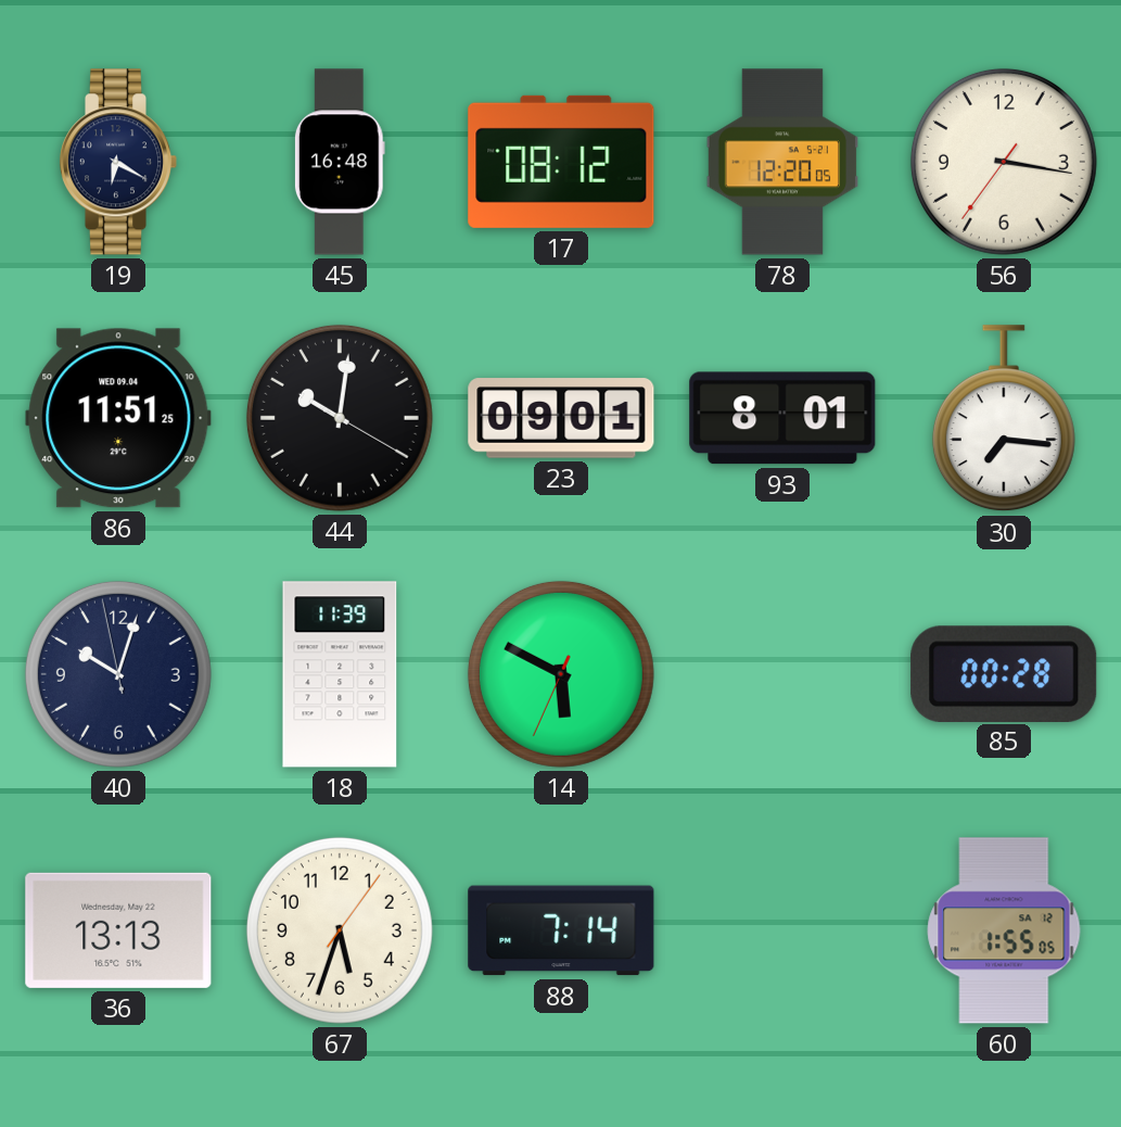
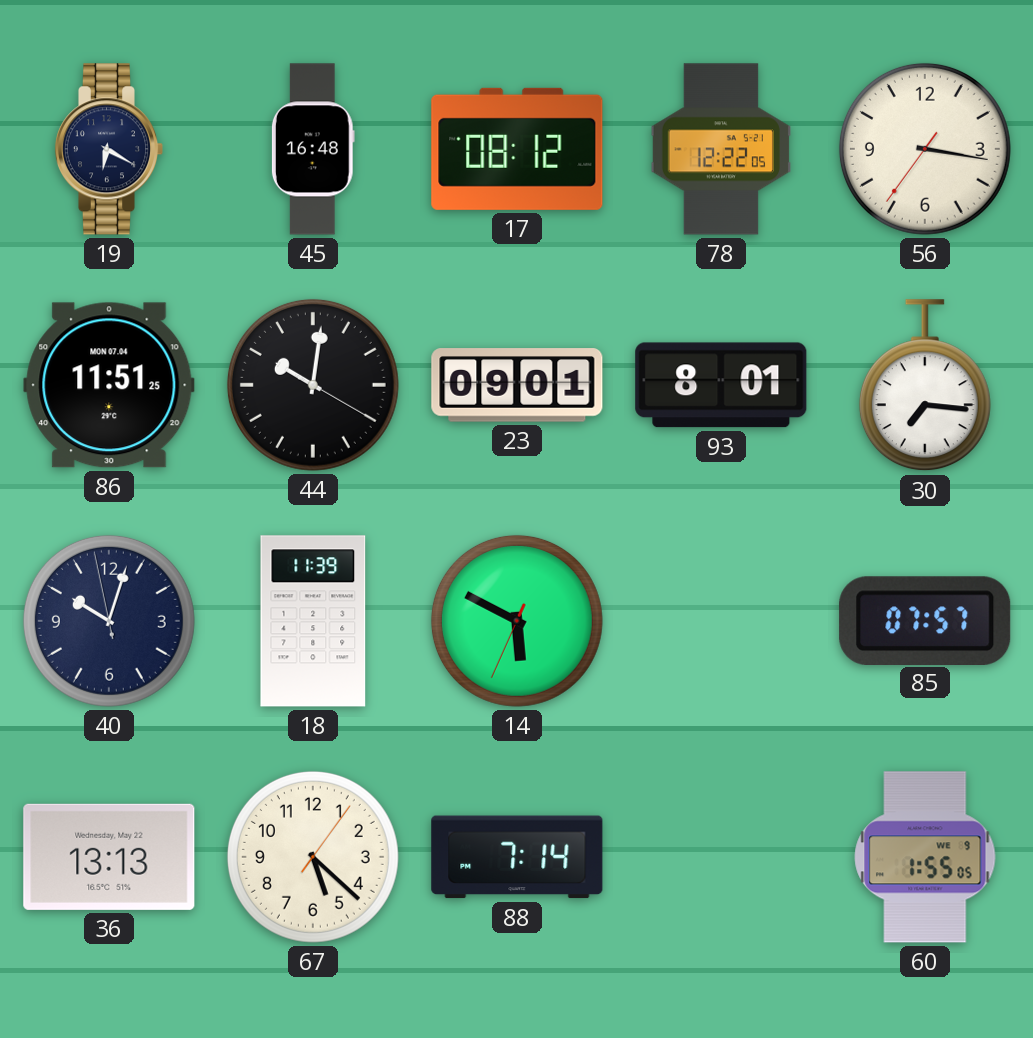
78: 12:20 -> 12:22 (720, 149)
86 date: WED 09.04 -> MON 07.04 (109, 385)
85: 00:28 -> 07:57 (925, 620)
67: 5:33 -> 5:22 (313, 857)
60 date: SA 12 -> WE 9 (925, 857)
